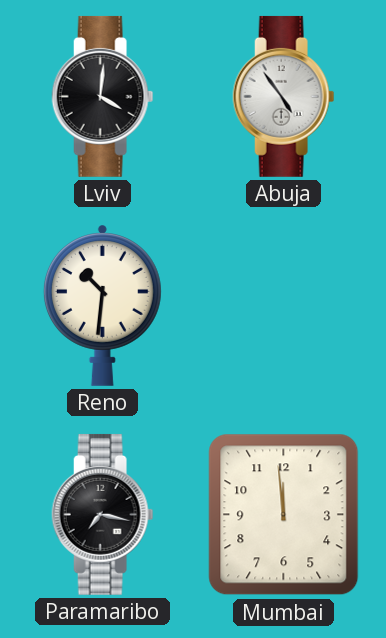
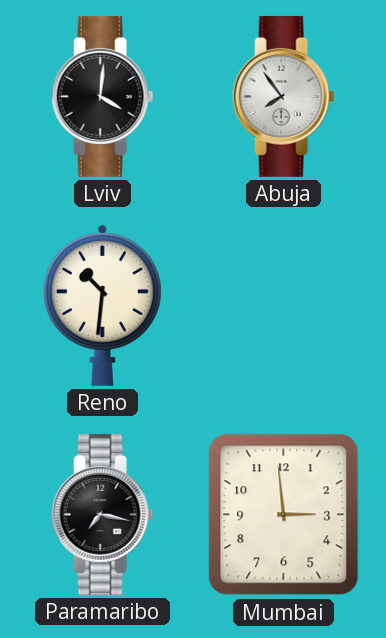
Abuja: 4:54 -> 7:54 (284, 96)
Mumbai: 11:59 -> 2:59 (284, 515)
